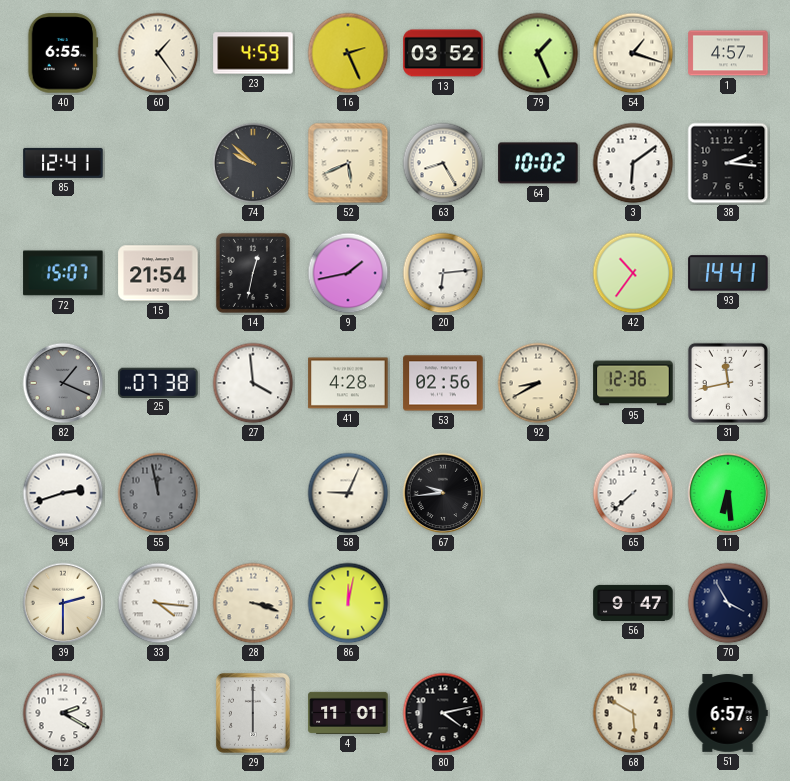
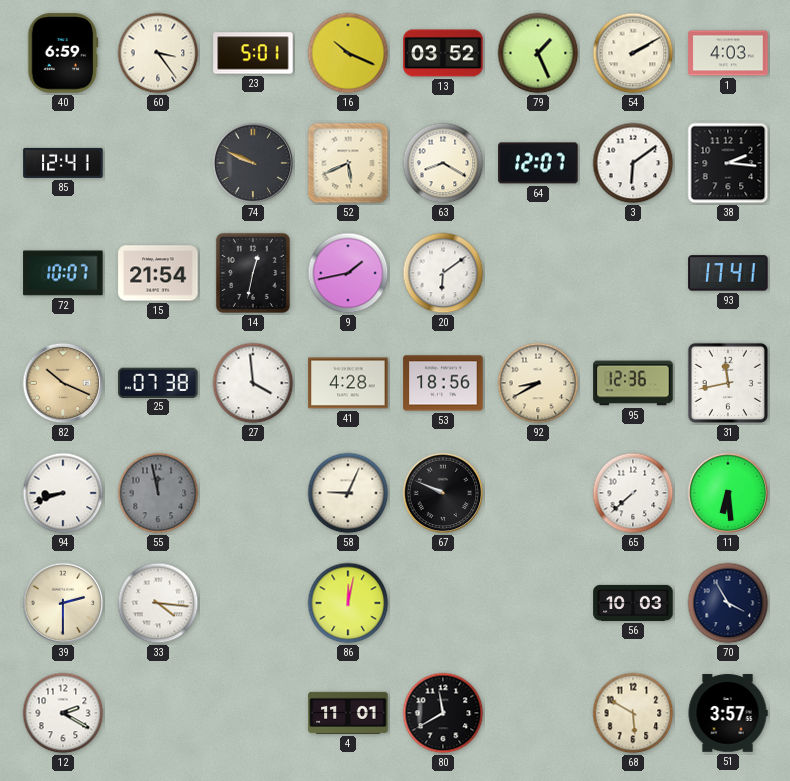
40: 6:55 -> 6:59 (63, 53)
60: 1:24 -> 3:24 (158, 53)
23: 4:59 -> 5:01 (253, 53)
16: 2:26 -> 10:19 (348, 53)
54: 1:18 -> 2:10 (633, 53)
1: 4:57 -> 4:03 (728, 53)
74: 9:52 -> 9:49 (253, 163)
63: 8:25 -> 8:20 (443, 163)
64: 10:02 -> 12:07 (538, 163)
72: 15:07 -> 10:07 (63, 273)
20: 6:14 -> 6:09 (443, 273)
42: 10:36 -> none (633, 273)
93: 14:41 -> 17:41 (728, 273)
82: 1:19 -> 10:19 (63, 383)
82 dial: grey -> champagne (63, 383)
53: 02:56 -> 18:56 (443, 383)
94: 2:42 -> 8:42 (63, 493)
67: 9:44 -> 9:49 (443, 493)
28: 3:18 -> none (253, 603)
56: 9:47 -> 10:03 (633, 603)
29: 6:00 -> none (253, 713)
80: 4:13 -> 11:40 (443, 713)
51: 6:57 -> 3:57 (728, 713)
